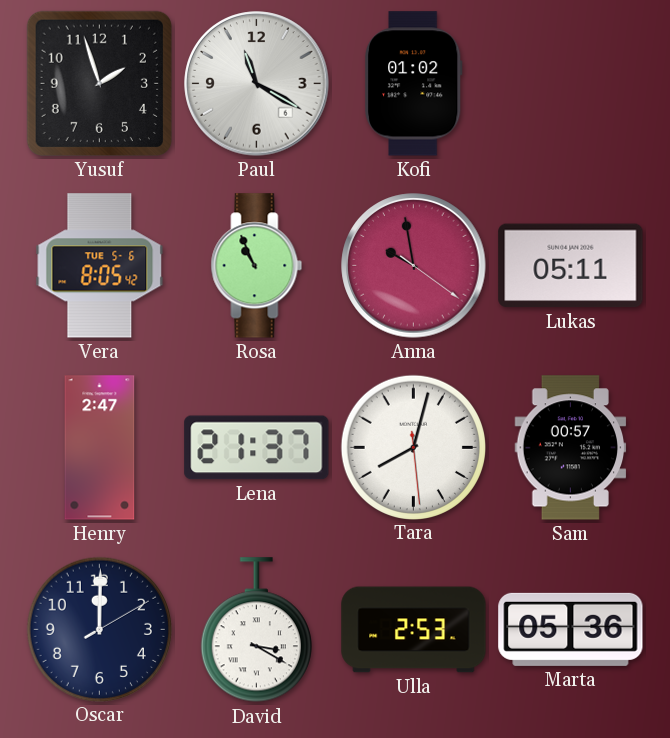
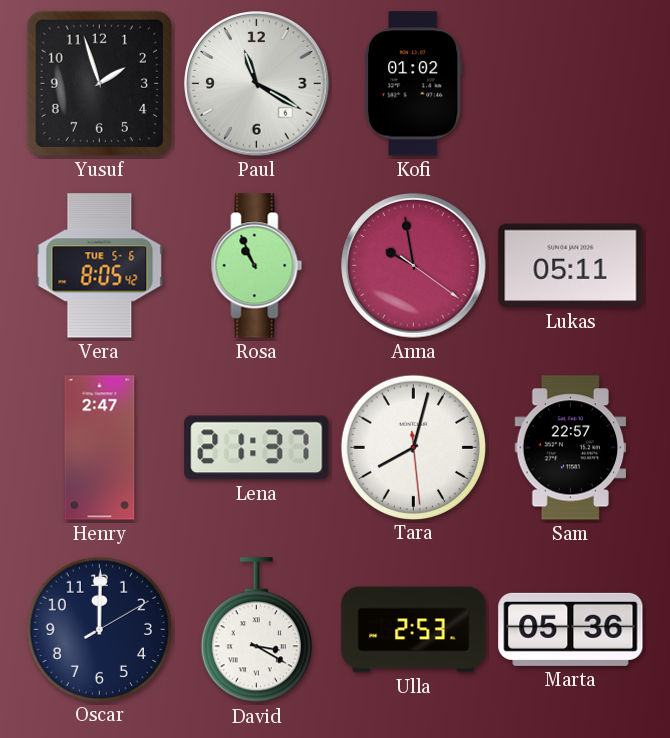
Sam: 00:57 -> 22:57 (571, 448)
